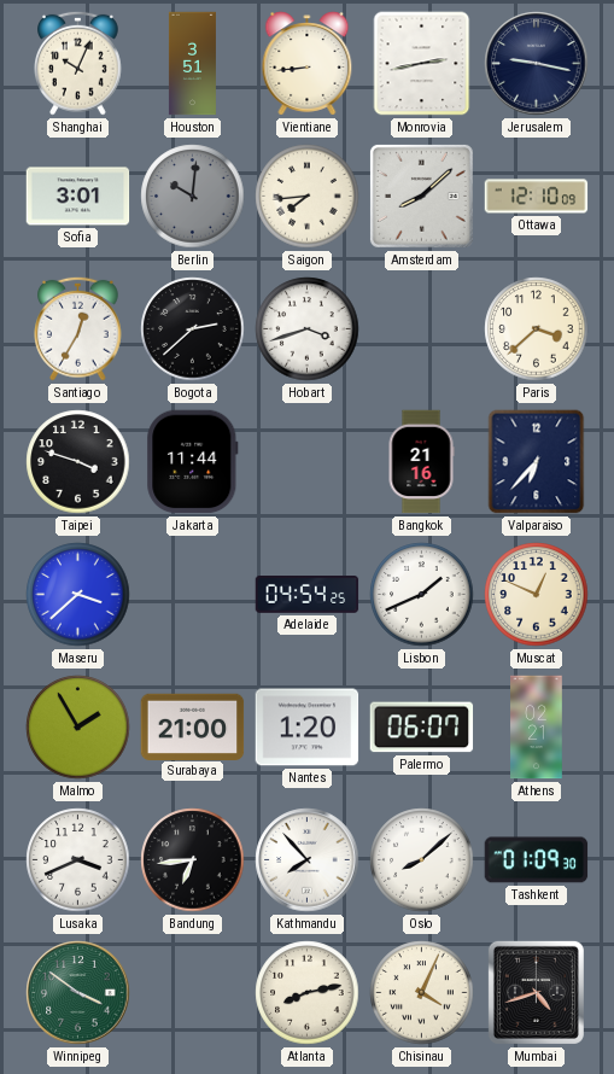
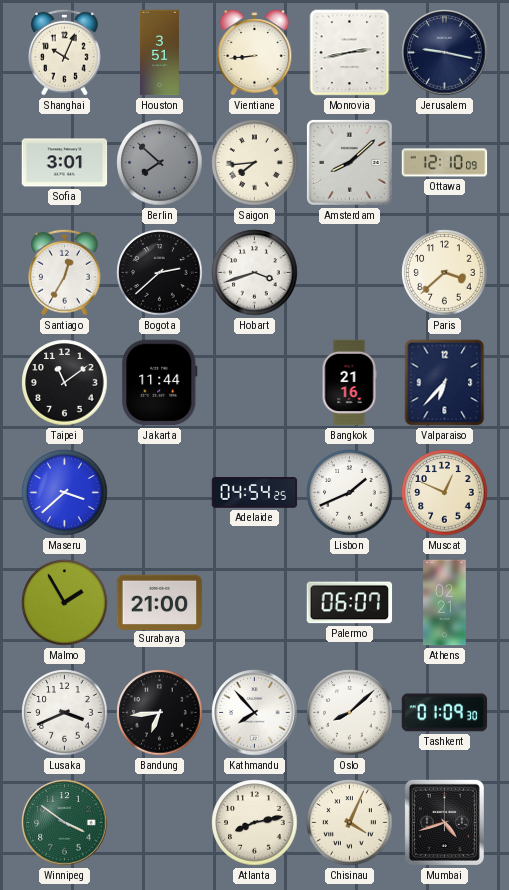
Berlin: 10:01 -> 7:52 (160, 163)
Taipei: 3:48 -> 11:09 (65, 383)
Nantes: 1:20 -> none (308, 728)
